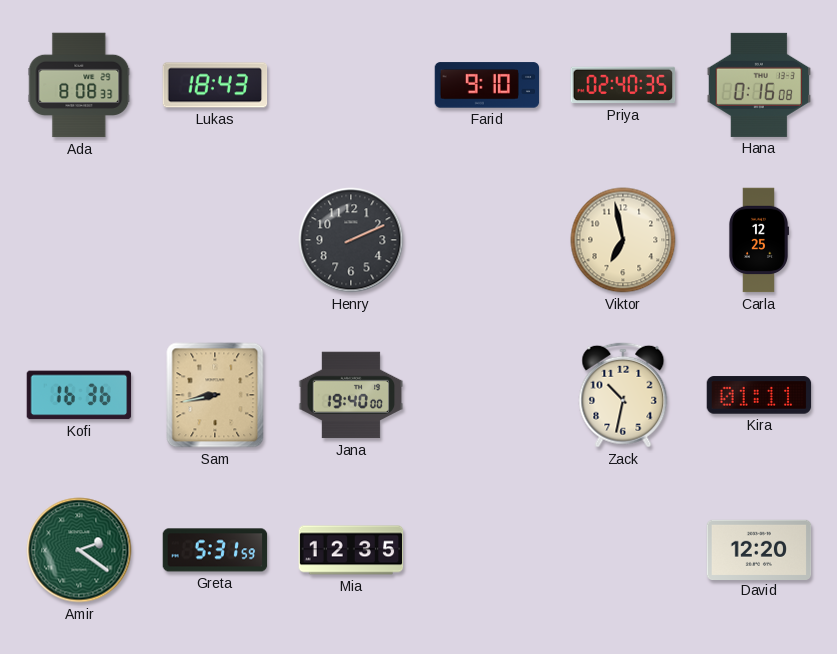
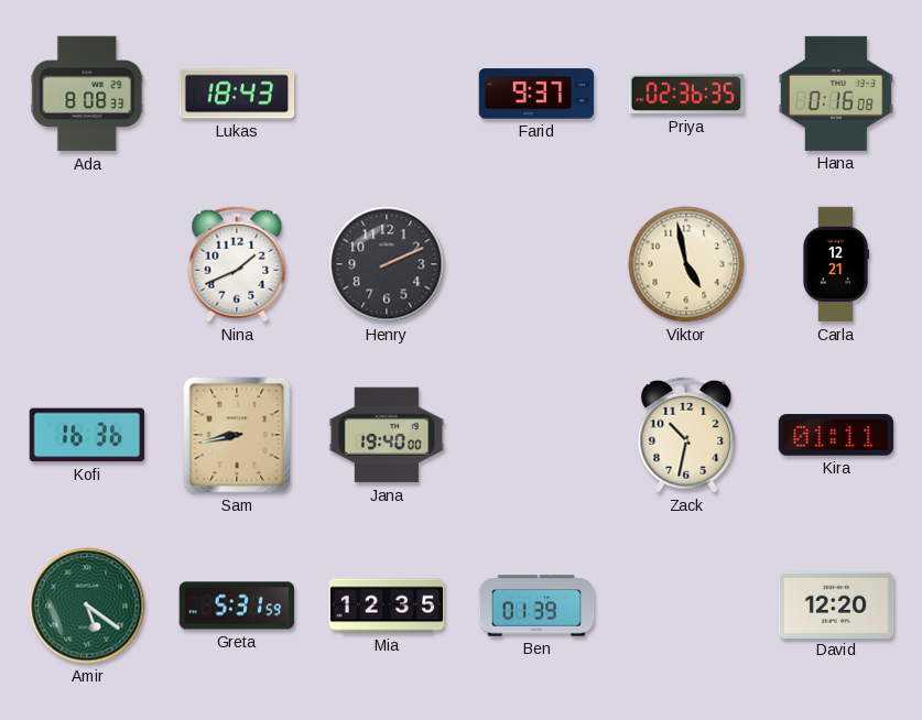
Farid: 9:10 -> 9:37 (536, 94)
Priya: 02:40 -> 02:36 (686, 94)
Nina: none -> 1:41 (237, 264)
Viktor: 6:58 -> 4:58 (686, 264)
Carla: 12:25 -> 12:21 (835, 264)
Amir: 2:21 -> 5:21 (87, 606)
Ben: none -> 01:39 (536, 606)
